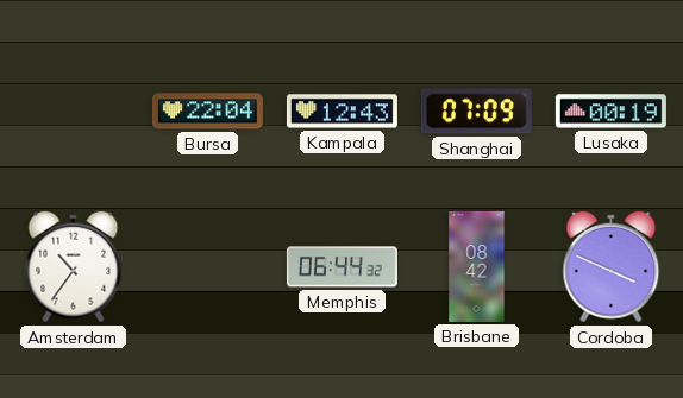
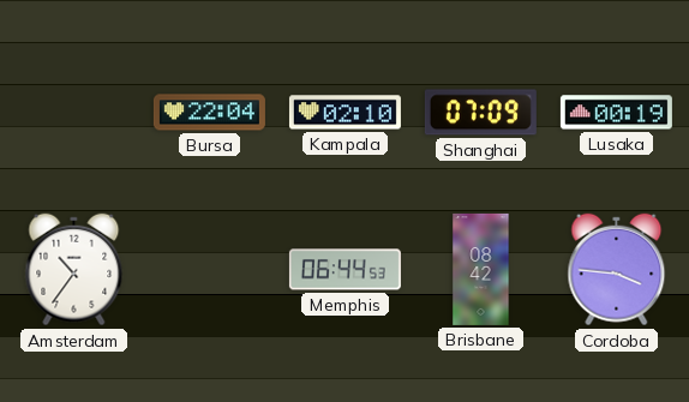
Kampala: 12:43 -> 02:10 (344, 113)
Memphis: 06:44:32 -> 06:44:53 (344, 270)
Cordoba: 3:49 -> 3:46 (617, 270)
